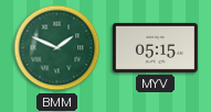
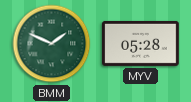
MYV: 05:15 -> 05:28 (141, 43)
